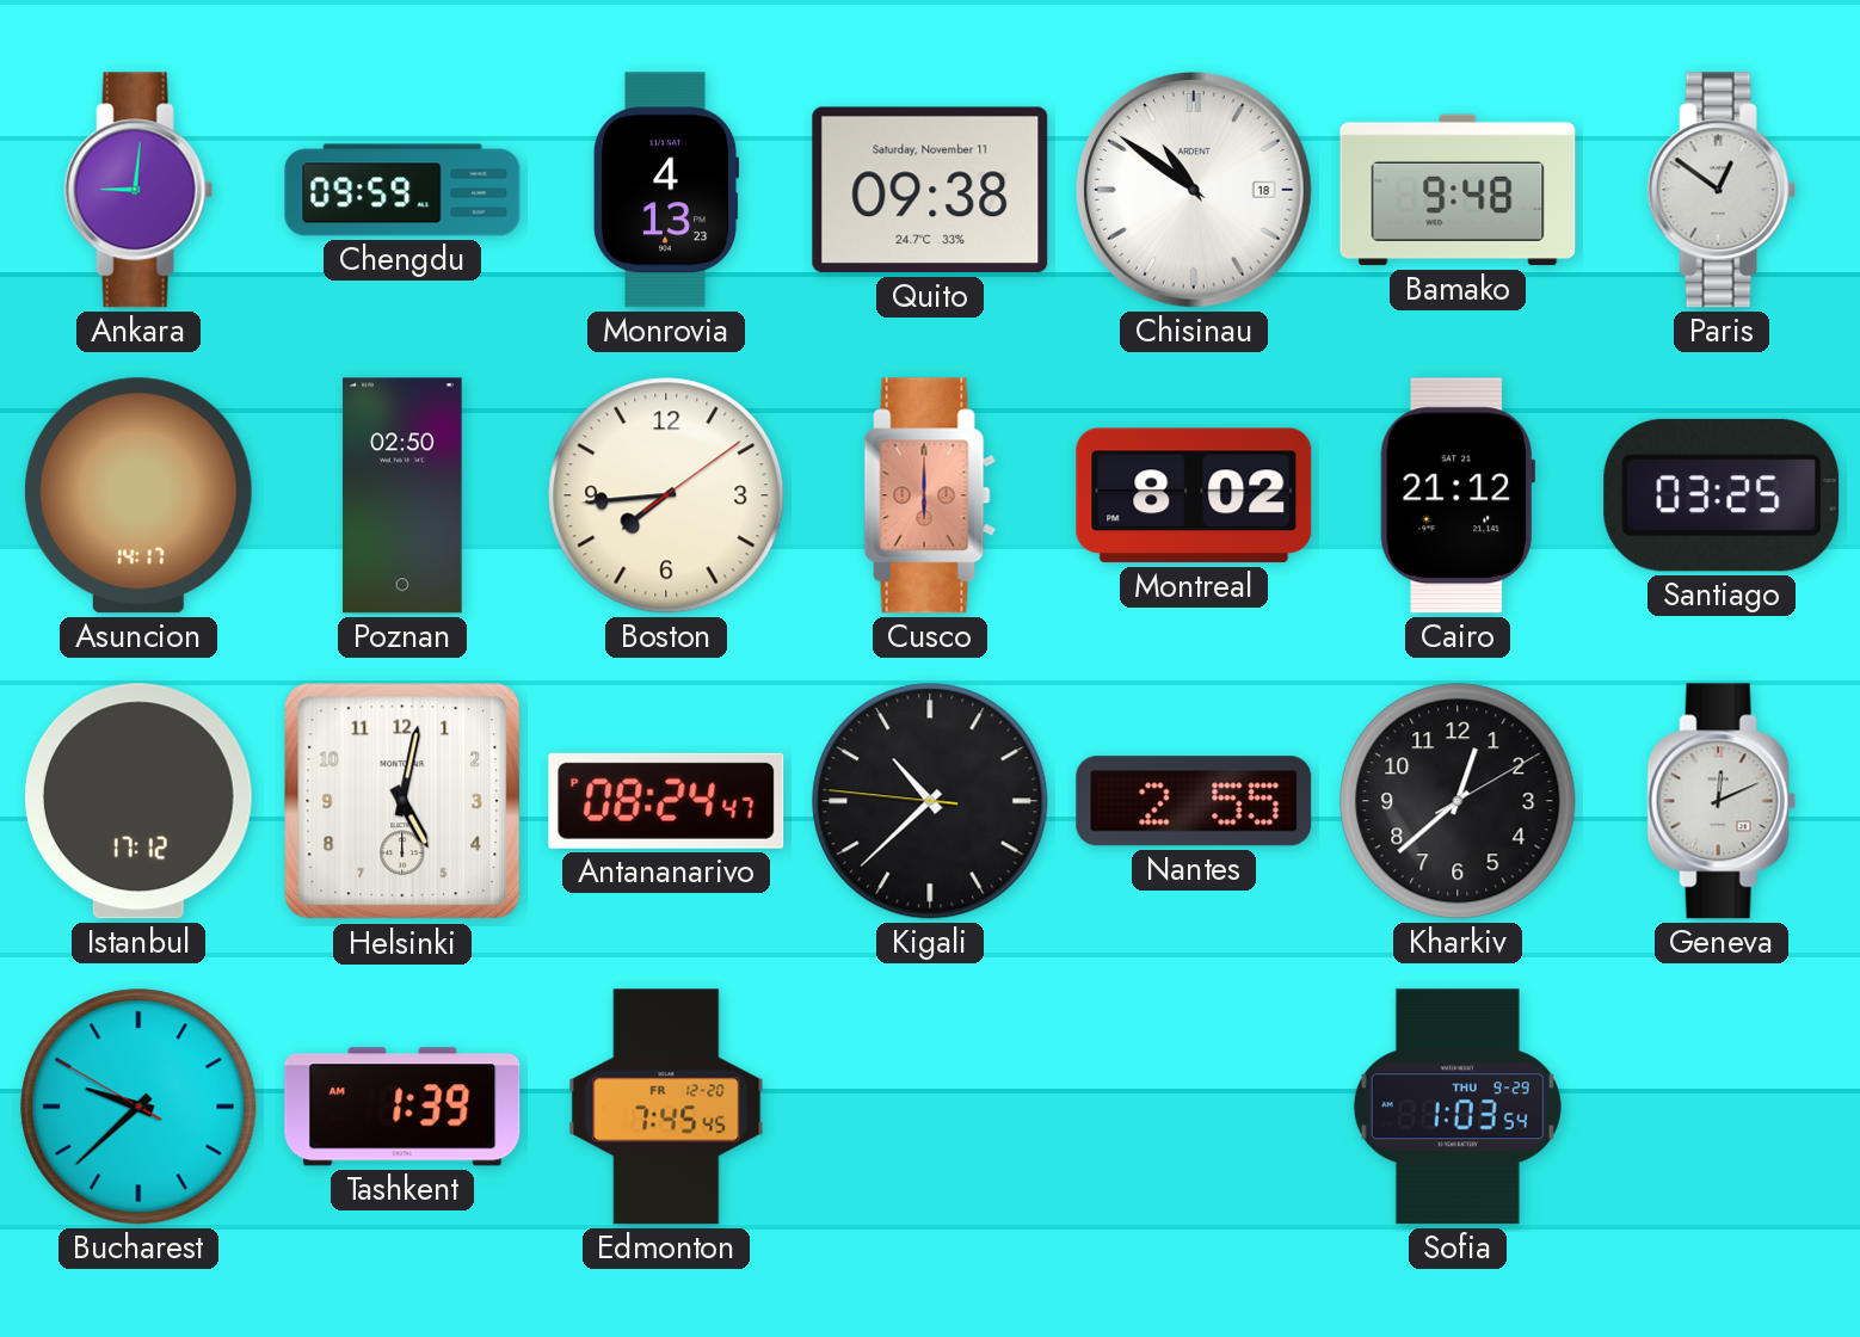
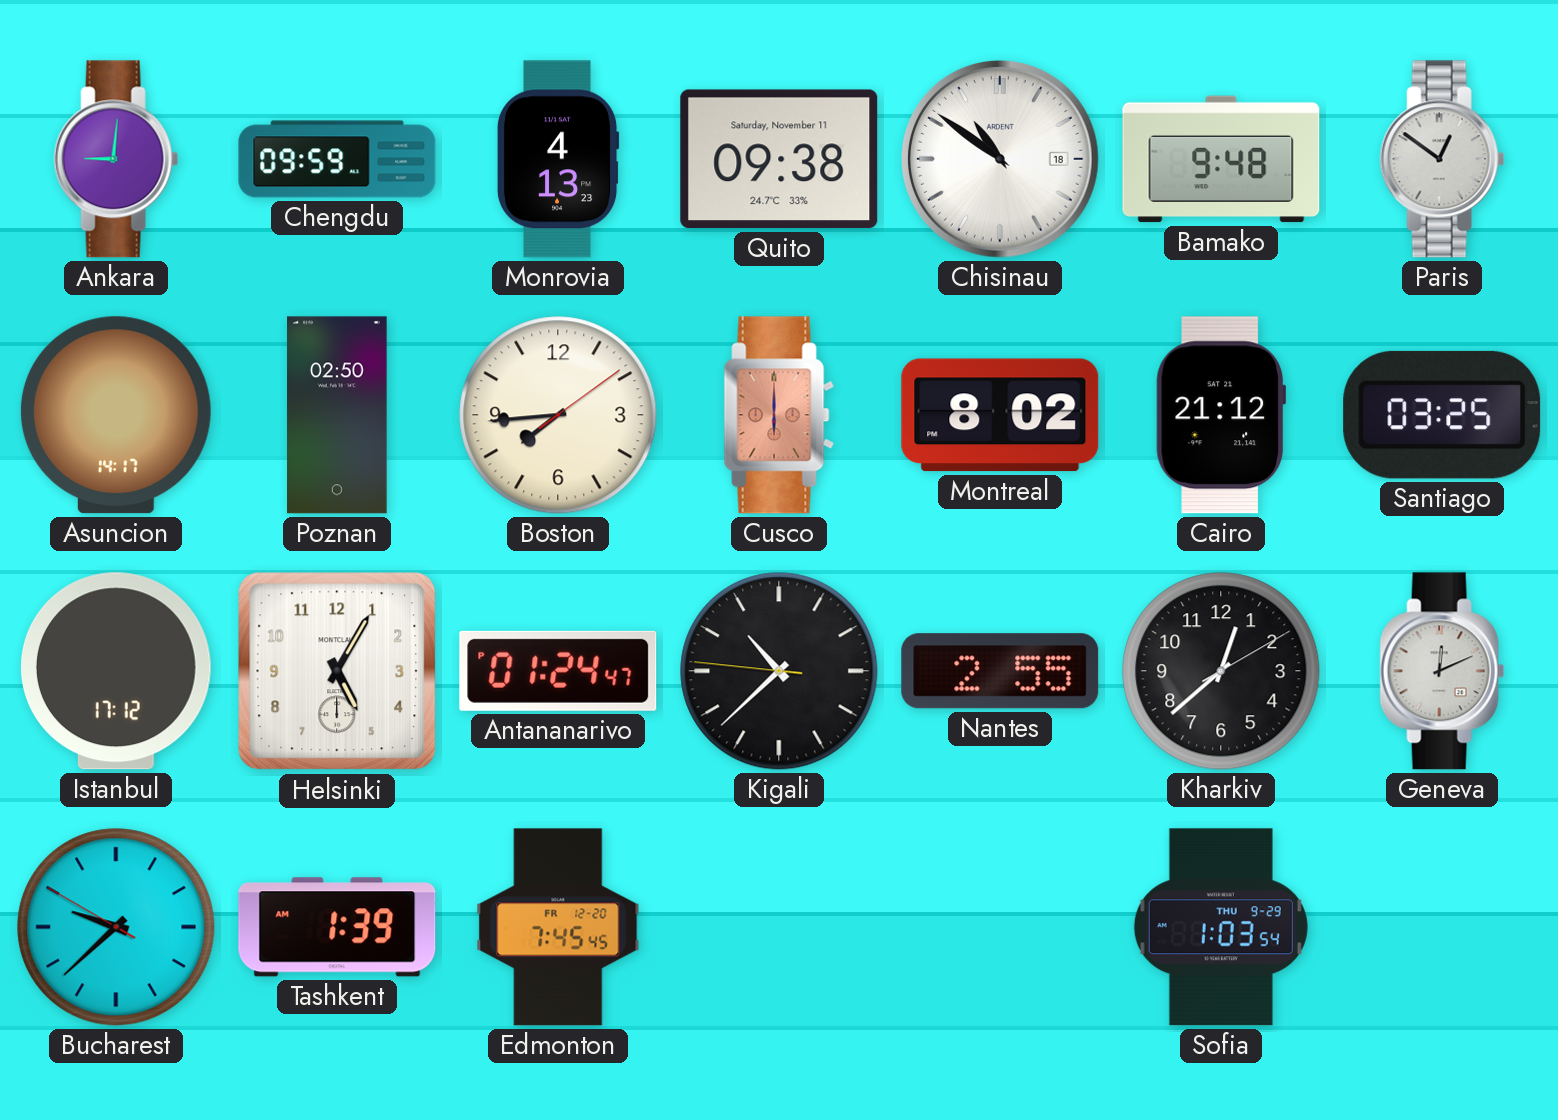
Helsinki: 5:02 -> 5:05 (337, 671)
Antananarivo: 08:24 -> 01:24 (558, 671)
